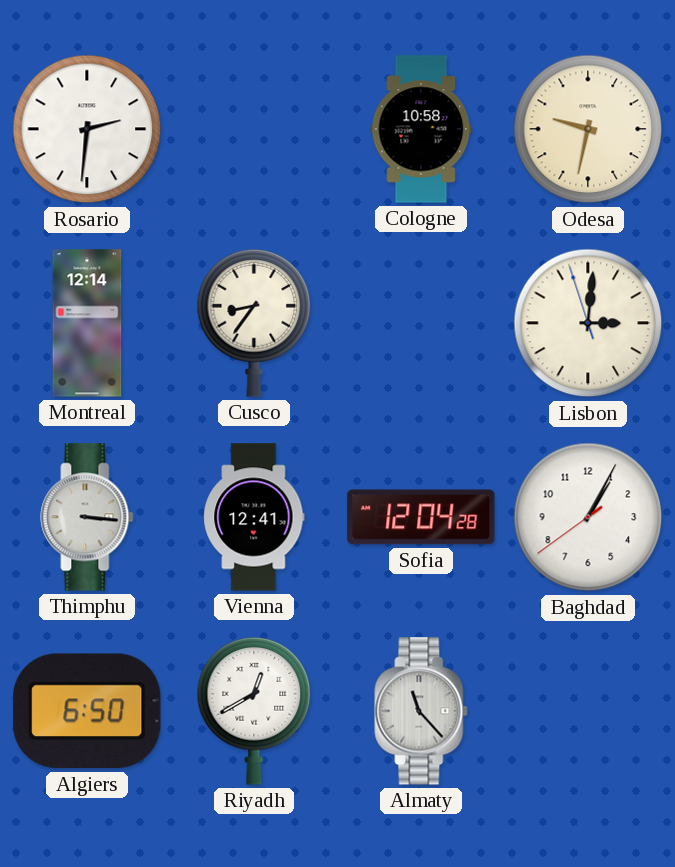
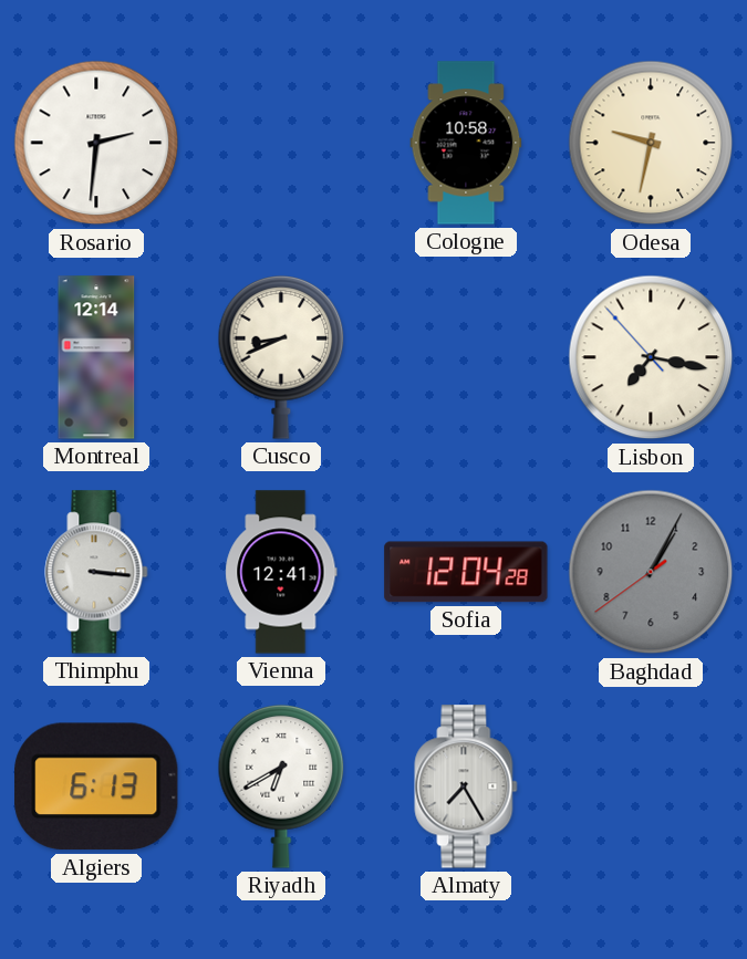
Cusco: 8:36 -> 8:41 (281, 357)
Lisbon: 3:00 -> 7:16 (651, 357)
Baghdad dial: white -> grey (651, 572)
Algiers: 6:50 -> 6:13 (96, 786)
Riyadh: 12:40 -> 6:40 (281, 786)
Almaty: 11:23 -> 7:25 (466, 786)
